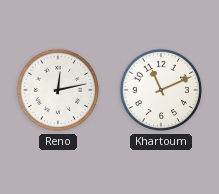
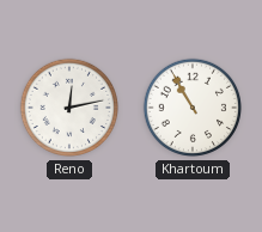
Khartoum: 11:11 -> 10:55 (193, 108)
